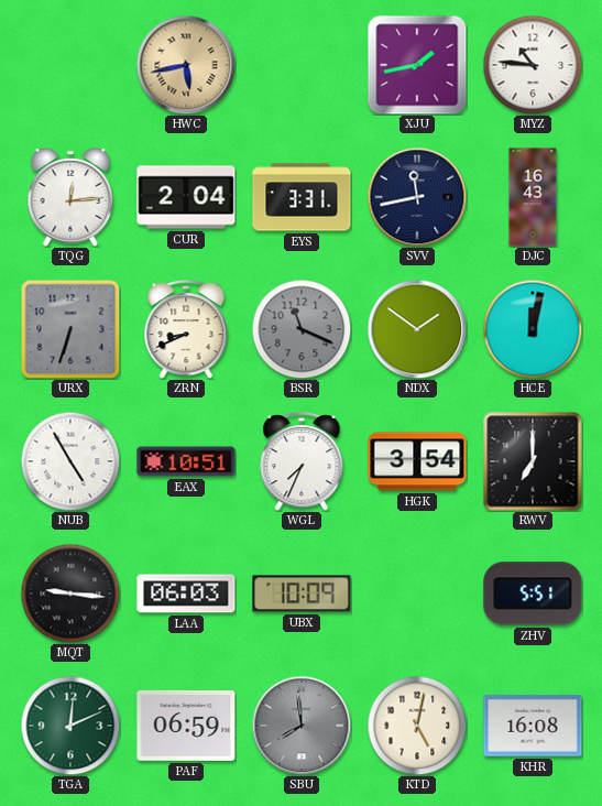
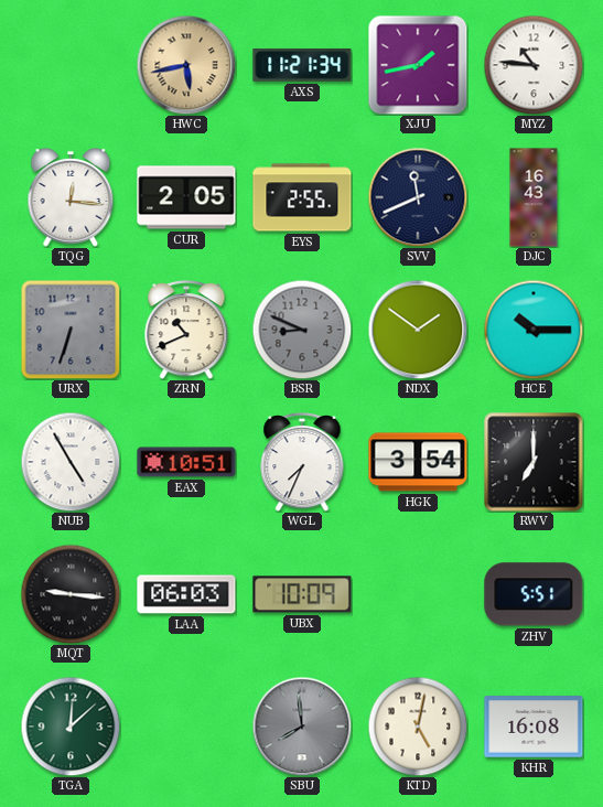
AXS: none -> 11:21 (302, 65)
TQG: 12:14 -> 12:16 (71, 198)
CUR: 2:04 -> 2:05 (186, 197)
EYS: 3:31 -> 2:55 (302, 197)
SVV: 11:43 -> 11:41 (418, 197)
ZRN: 8:41 -> 10:41 (186, 331)
BSR: 11:19 -> 8:49 (302, 330)
HCE: 12:02 -> 10:15 (534, 330)
TGA: 12:11 -> 12:08 (71, 727)
PAF: 06:59 -> none (186, 726)
